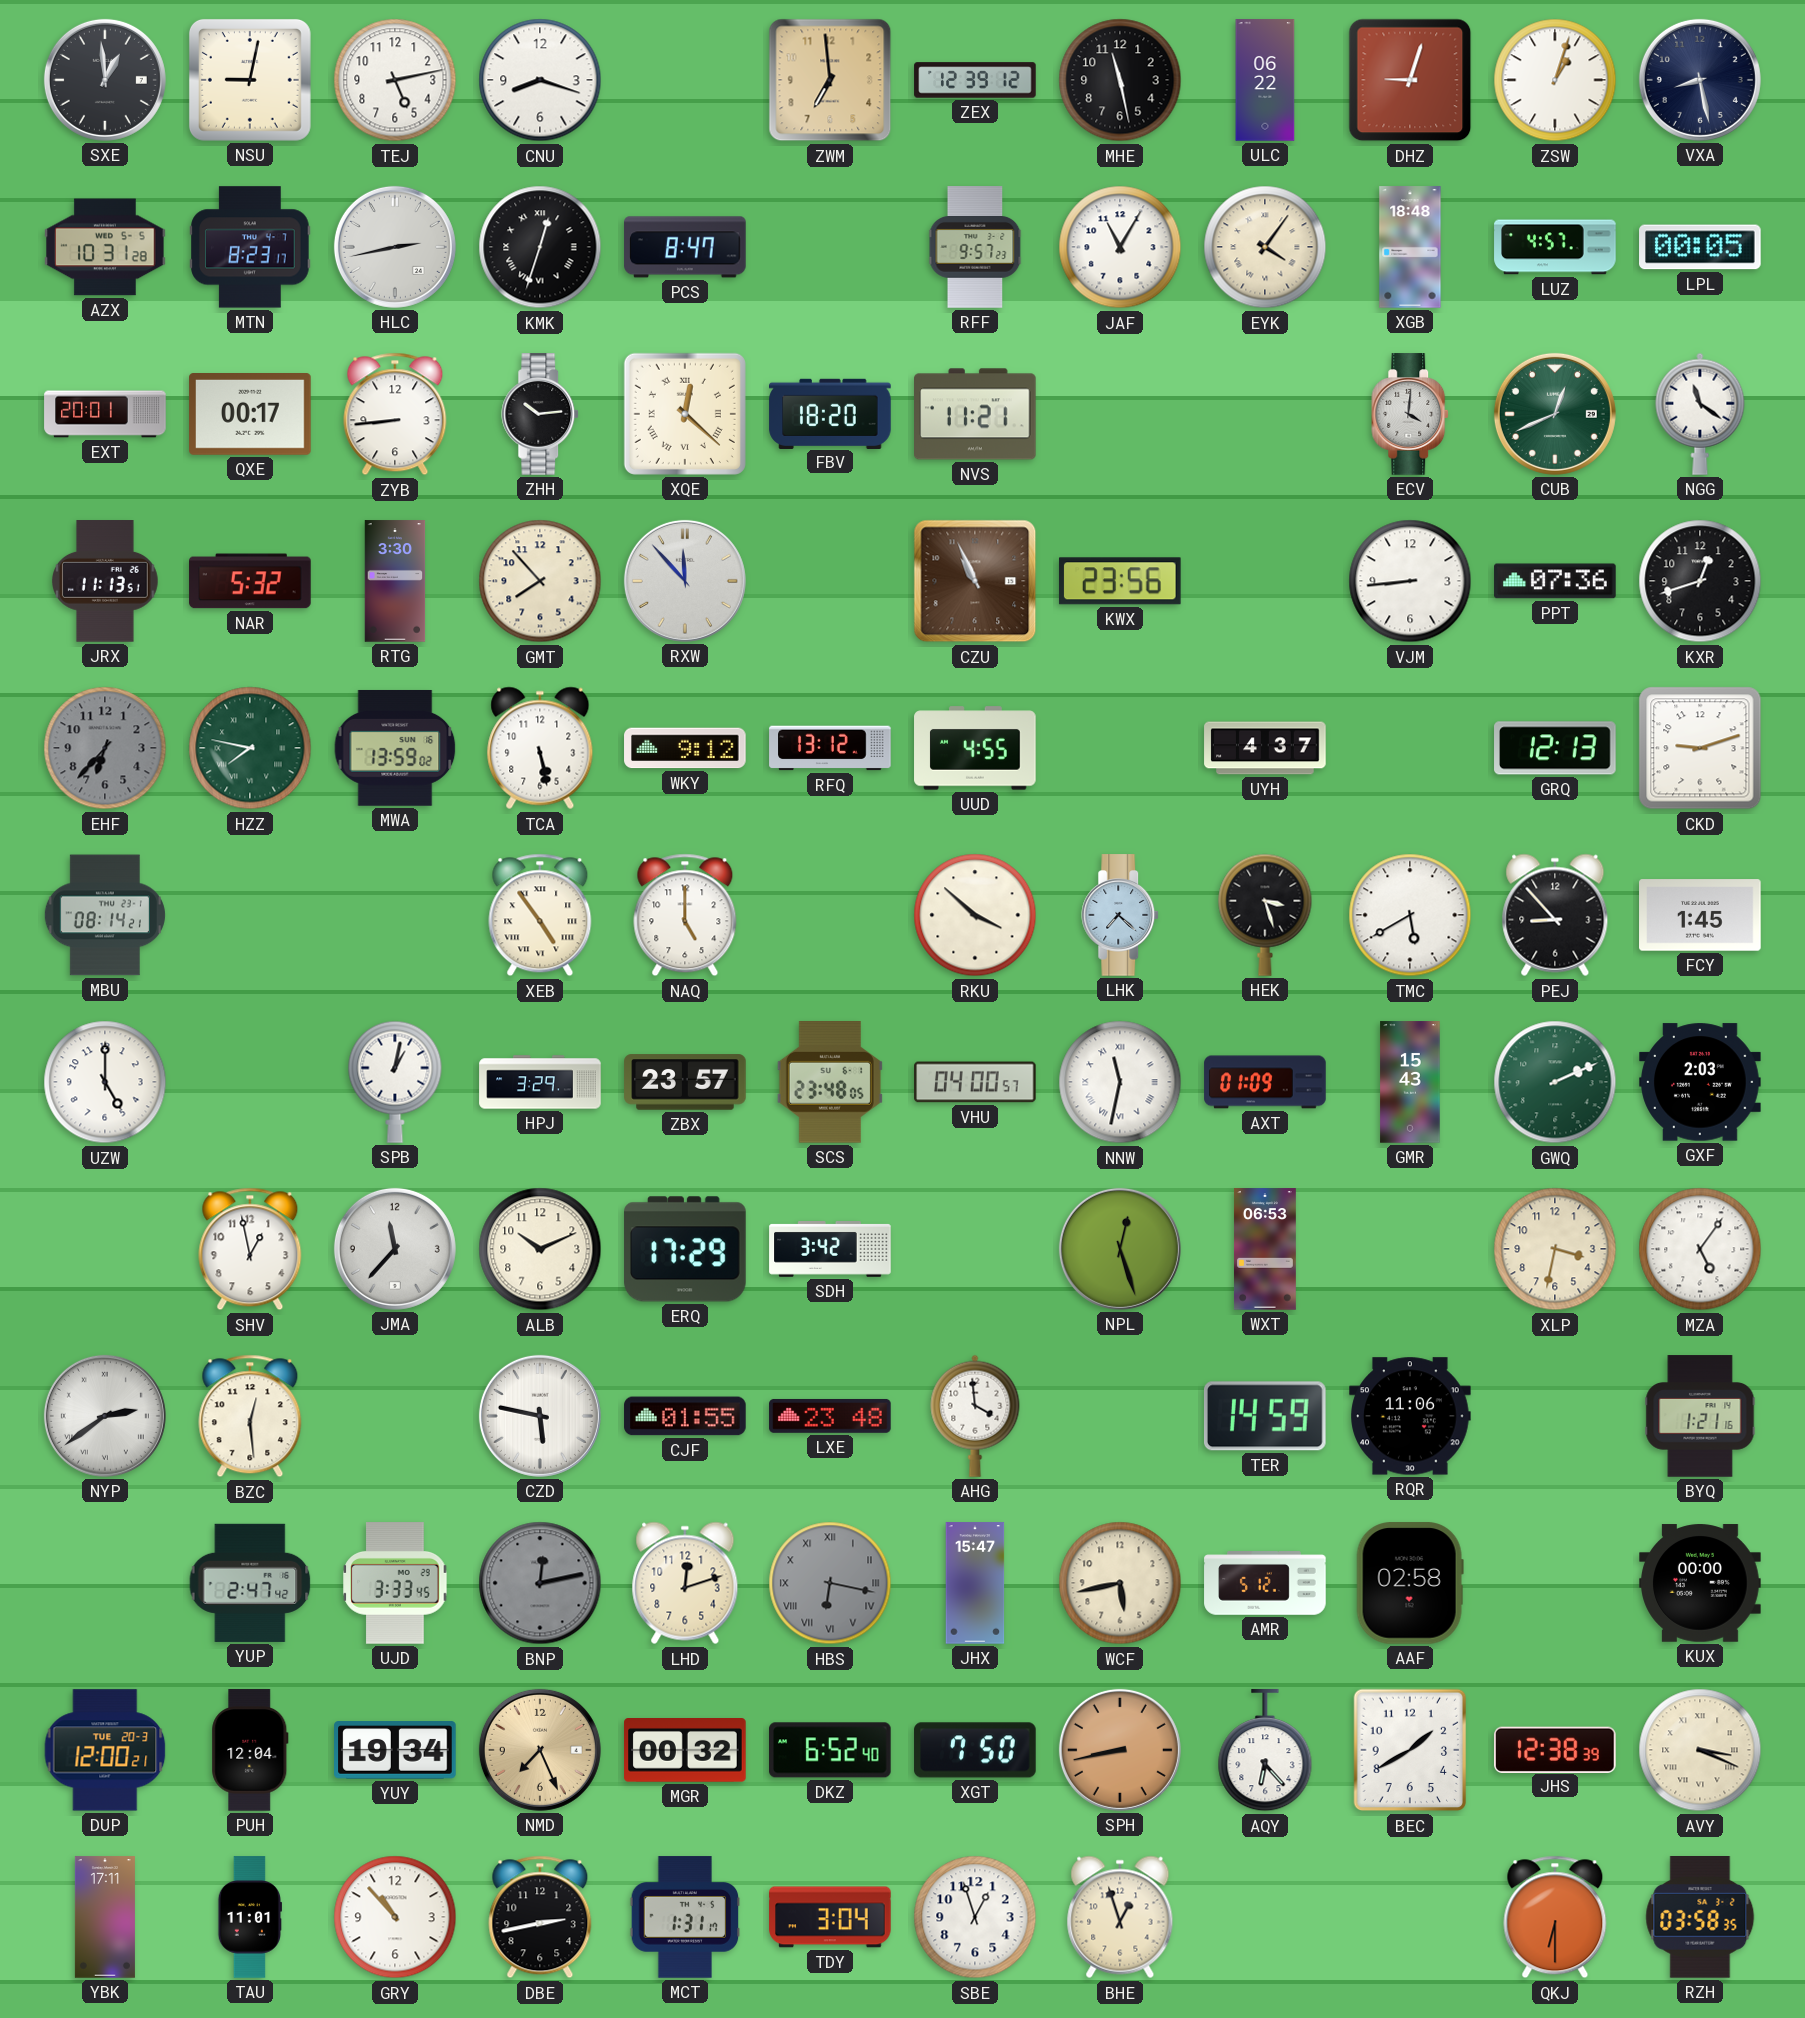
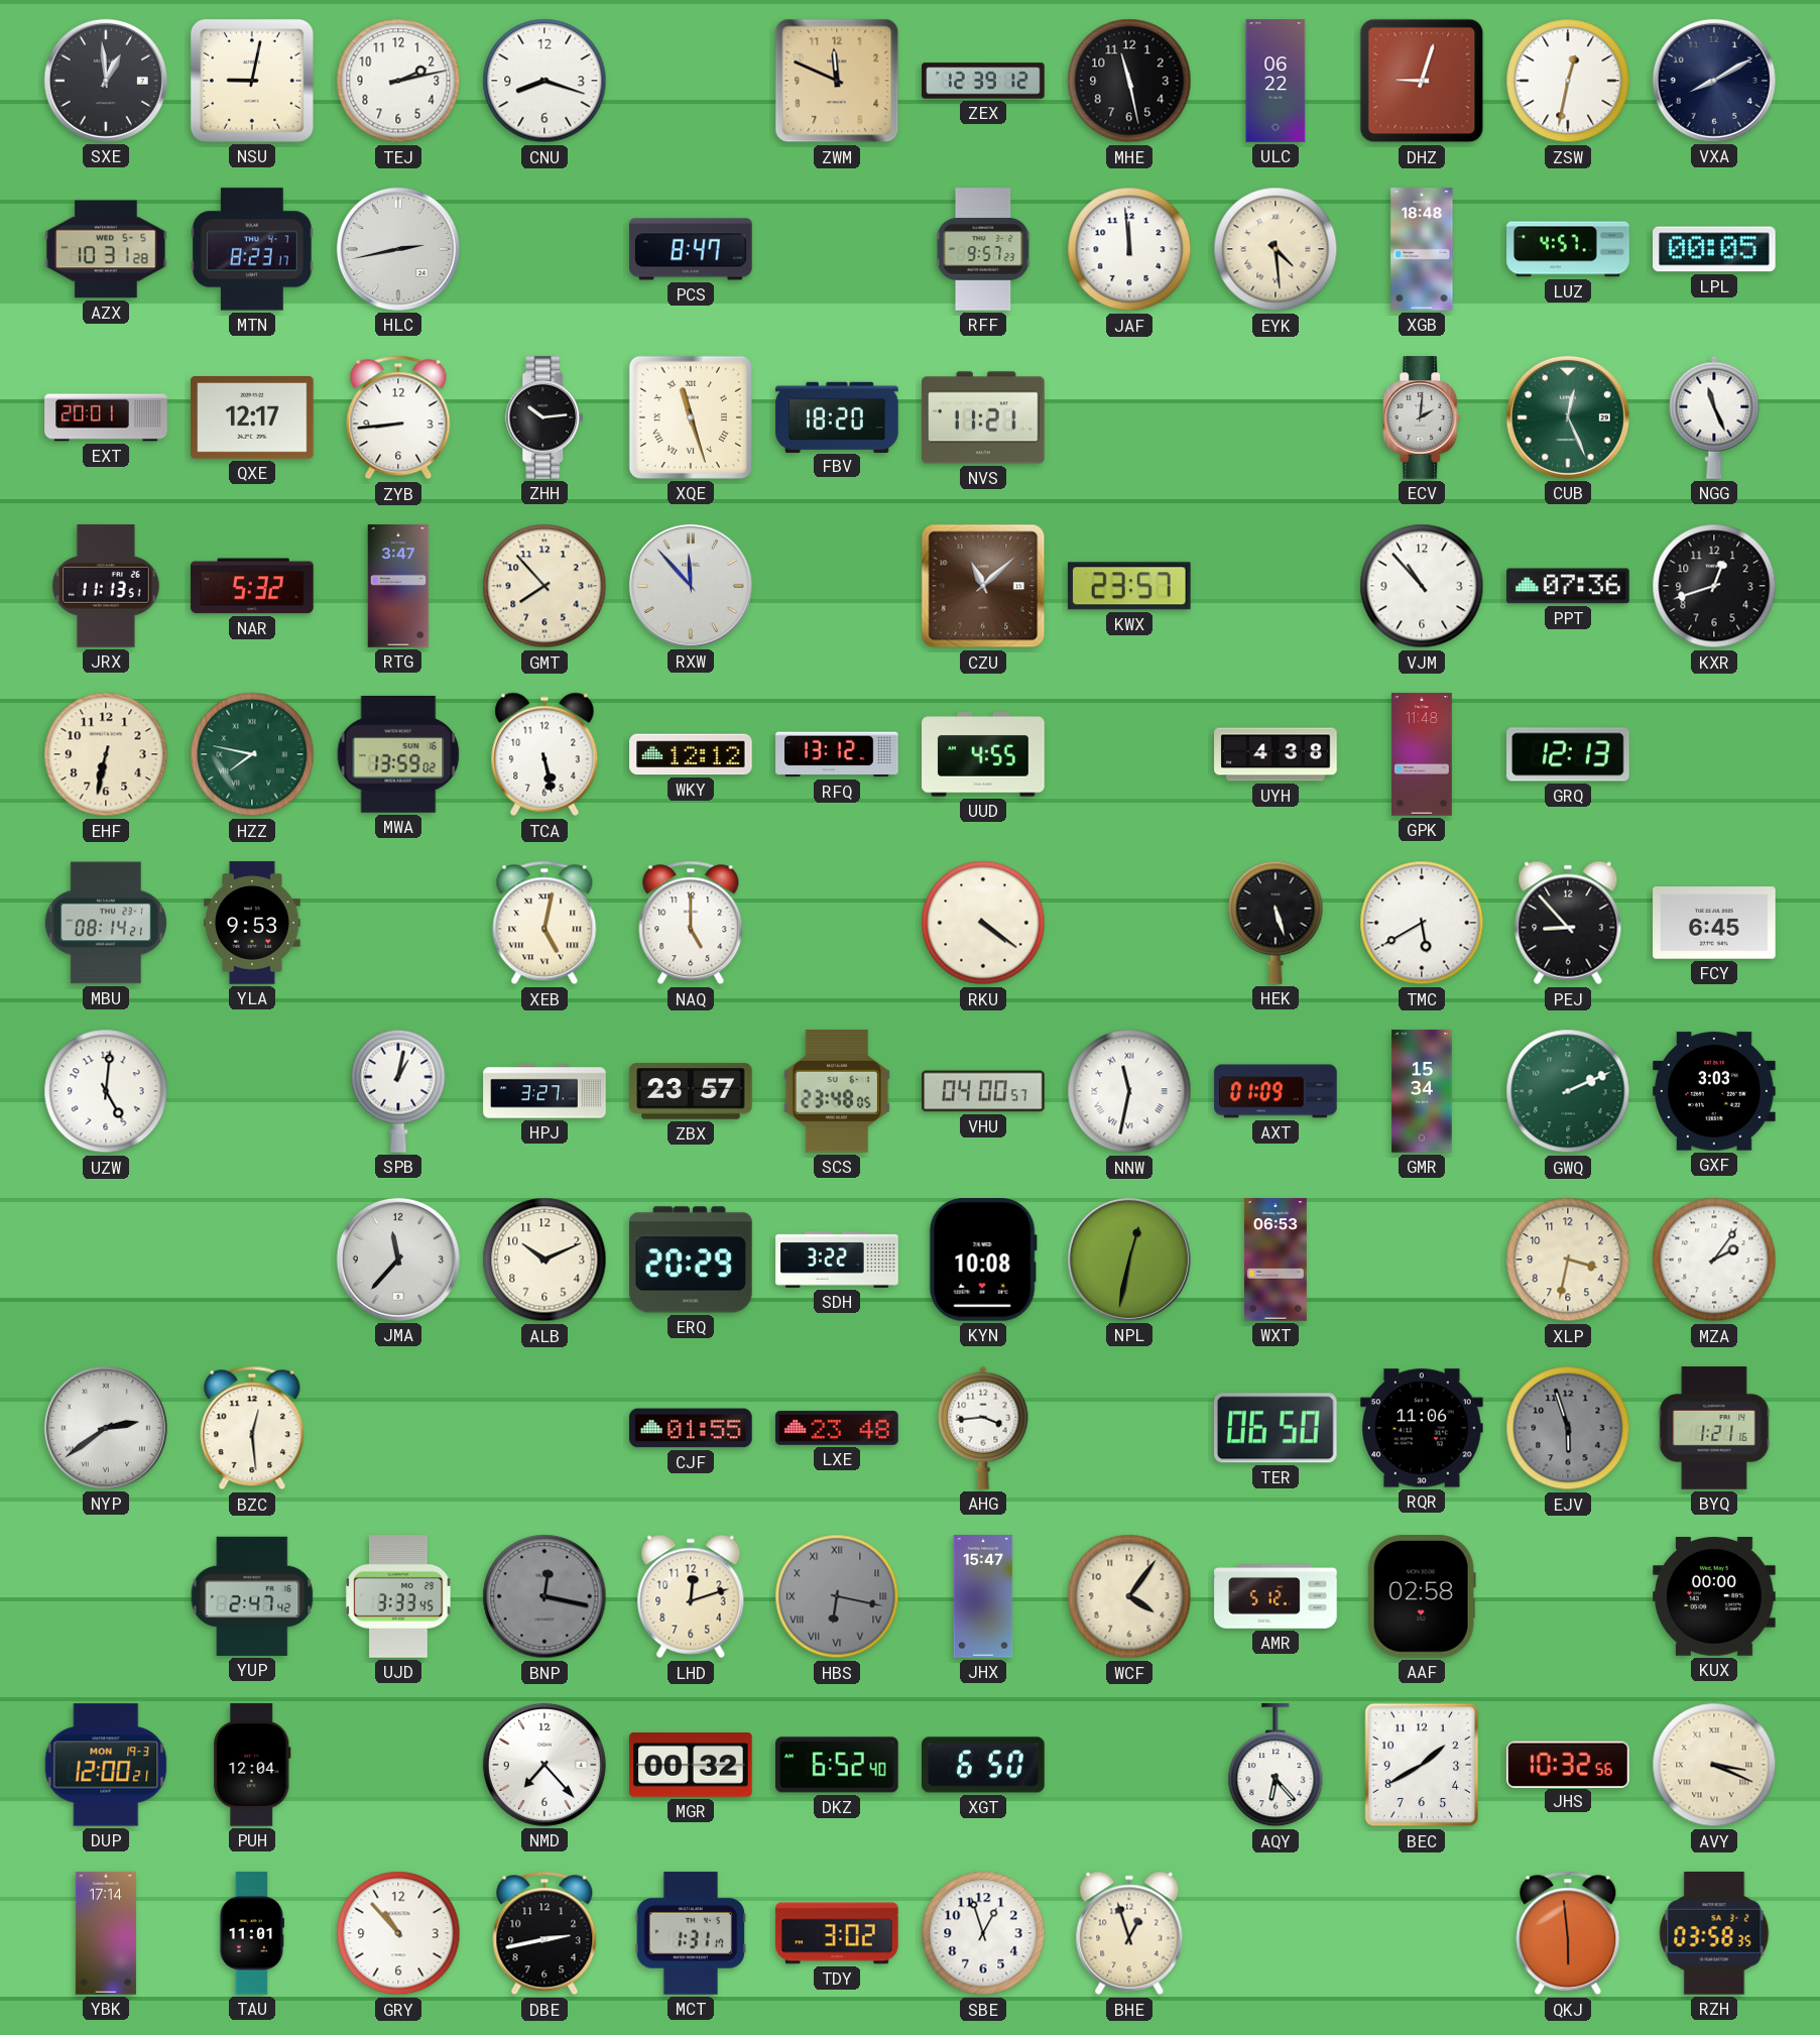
TEJ: 5:13 -> 2:13 (398, 81)
ZWM: 6:59 -> 11:49 (837, 81)
ZSW: 1:03 -> 12:32 (1568, 81)
VXA: 8:28 -> 8:10 (1714, 81)
KMK: 12:33 -> none (540, 247)
JAF: 11:05 -> 11:59 (1129, 249)
EYK: 4:06 -> 4:29 (1276, 249)
QXE: 00:17 -> 12:17 (252, 418)
XQE: 12:22 -> 11:27 (691, 417)
ECV: 4:01 -> 2:01 (1423, 417)
CUB: 12:41 -> 12:26 (1568, 417)
NGG: 11:21 -> 11:26 (1714, 417)
RTG: 3:30 -> 3:47 (398, 586)
CZU: 10:56 -> 11:08 (983, 586)
KWX: 23:56 -> 23:57 (1129, 586)
VJM: 8:44 -> 10:53 (1422, 586)
EHF: 6:37 -> 6:32 (106, 754)
EHF dial: grey -> cream (106, 754)
WKY: 9:12 -> 12:12 (691, 754)
UYH: 4:37 -> 4:38 (1276, 754)
GPK: none -> 11:48 (1423, 754)
CKD: 9:12 -> none (1700, 748)
YLA: none -> 9:53 (252, 923)
XEB: 4:54 -> 5:02 (544, 923)
RKU: 3:52 -> 4:21 (983, 923)
LHK: 7:22 -> none (1121, 915)
HEK: 3:27 -> 5:27 (1276, 923)
FCY: 1:45 -> 6:45 (1714, 923)
UZW: 5:00 -> 5:01 (106, 1091)
HPJ: 3:29 -> 3:27 (544, 1091)
GMR: 15:43 -> 15:34 (1422, 1091)
GXF: 2:03 -> 3:03 (1714, 1091)
SHV: 12:58 -> none (250, 1249)
ERQ: 17:29 -> 20:29 (691, 1260)
SDH: 3:42 -> 3:22 (837, 1261)
KYN: none -> 10:08 (983, 1261)
NPL: 12:27 -> 12:32 (1129, 1260)
MZA: 5:06 -> 2:06 (1714, 1260)
CZD: 5:47 -> none (540, 1416)
AHG: 3:59 -> 3:44 (983, 1428)
TER: 14:59 -> 06:50 (1277, 1428)
EJV: none -> 5:57 (1568, 1428)
BNP: 12:13 -> 12:17 (544, 1596)
WCF: 5:43 -> 4:06 (1129, 1596)
DUP date: TUE 20-3 -> MON 19-3 (106, 1765)
YUY: 19:34 -> none (395, 1750)
NMD: 7:26 -> 7:23 (544, 1765)
NMD dial: champagne -> white (544, 1765)
XGT: 7:50 -> 6:50 (983, 1765)
SPH: 8:43 -> none (1120, 1750)
JHS: 12:38 -> 10:32 (1569, 1764)
YBK: 17:11 -> 17:14 (106, 1933)
TDY: 3:04 -> 3:02 (837, 1933)
QKJ: 6:30 -> 5:59 (1568, 1933)
